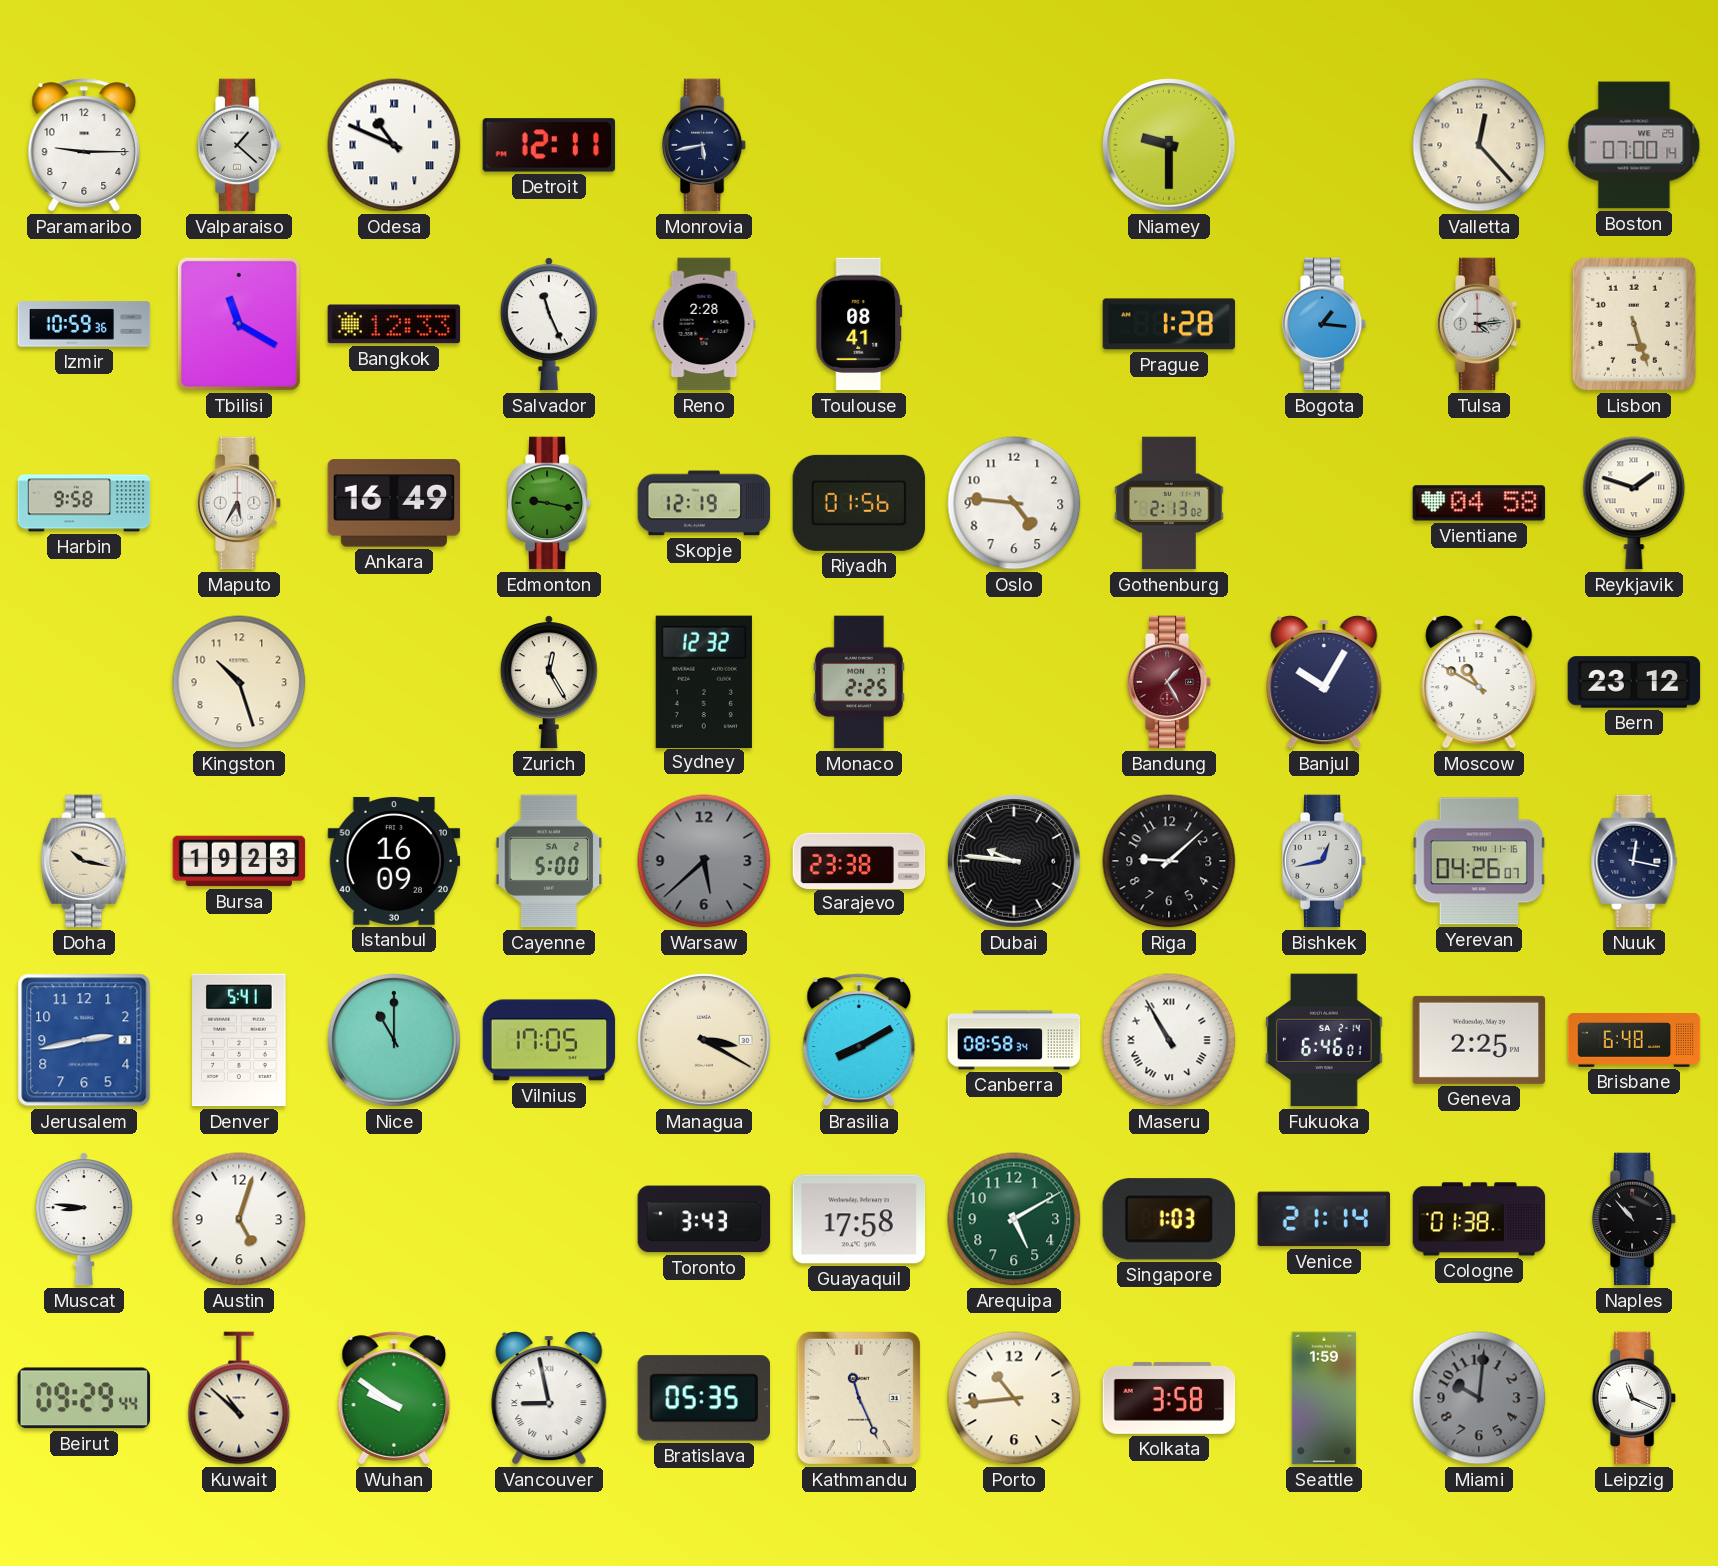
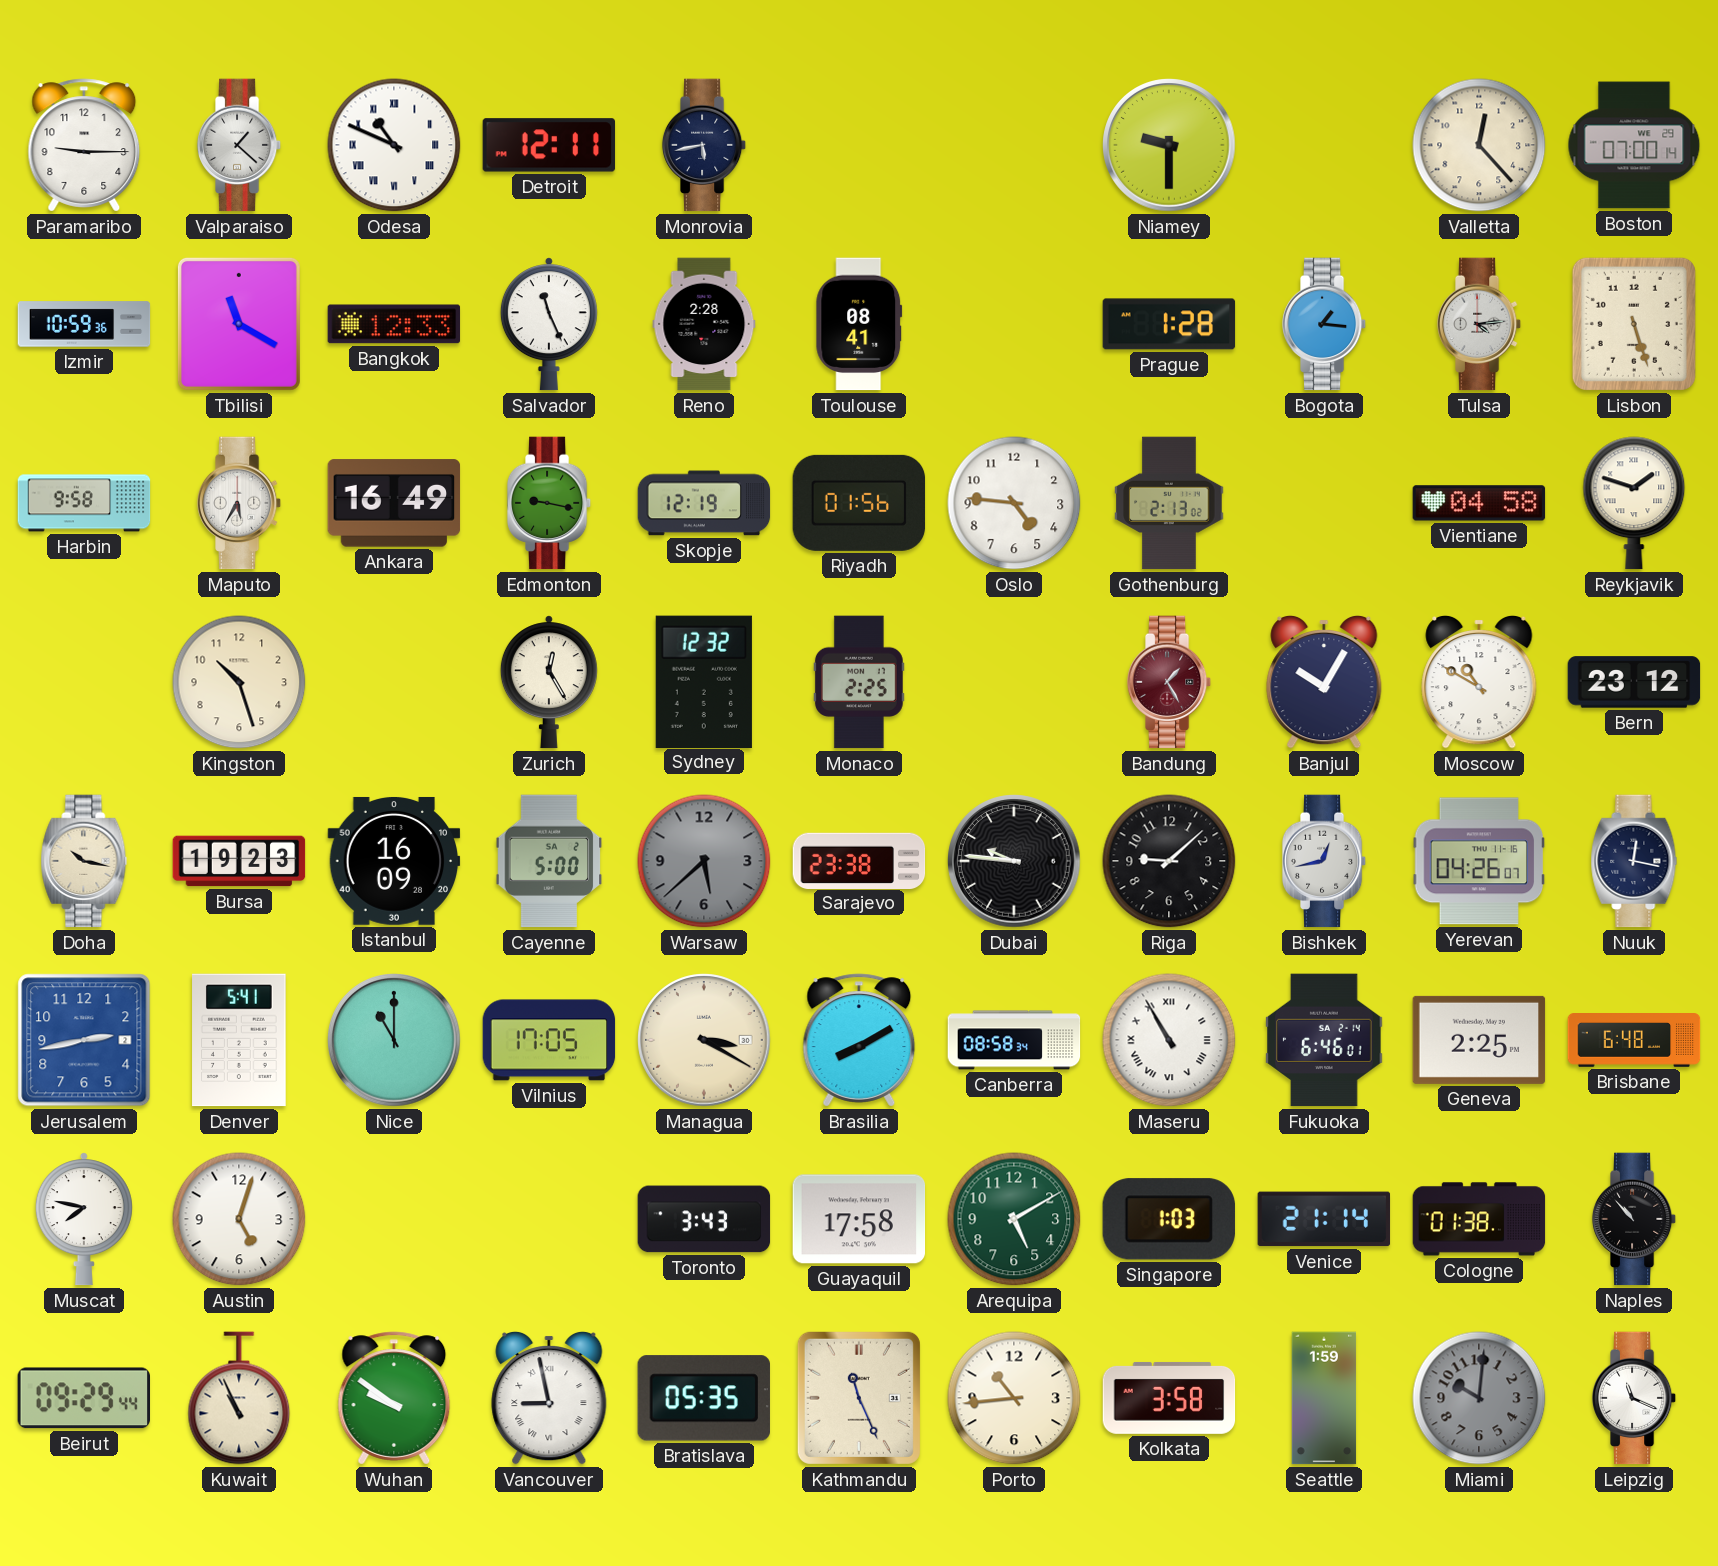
Muscat: 8:46 -> 7:47 (84, 1219)
Kuwait: 10:52 -> 10:56 (239, 1398)
